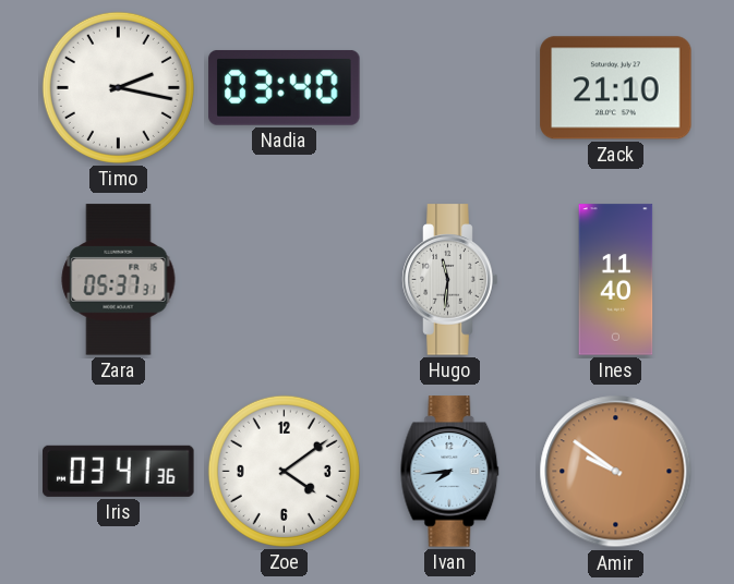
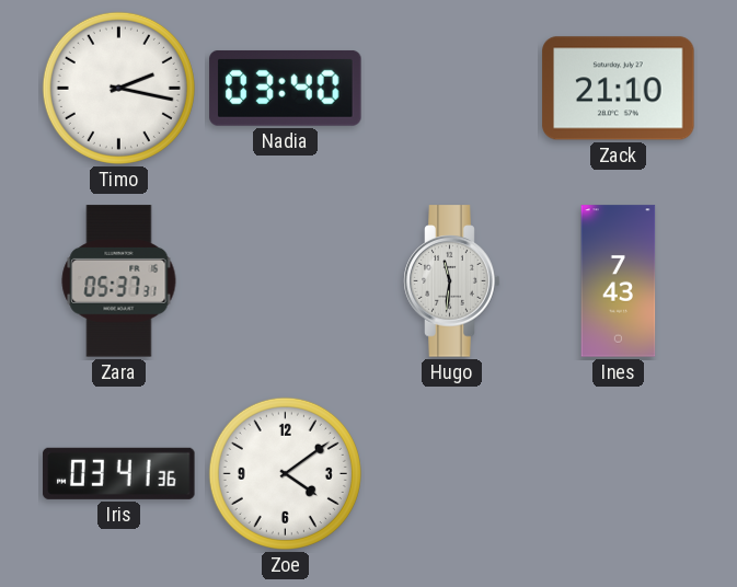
Ines: 11:40 -> 7:43 (619, 281)
Ivan: 7:44 -> none (450, 472)
Amir: 9:51 -> none (616, 472)
